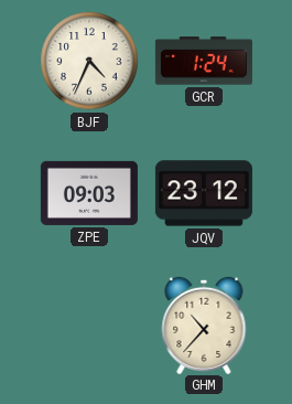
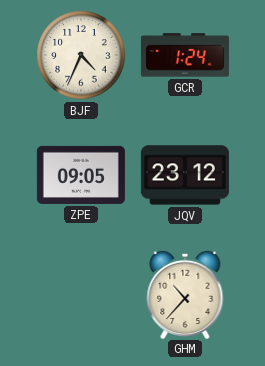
ZPE: 09:03 -> 09:05 (81, 175)
